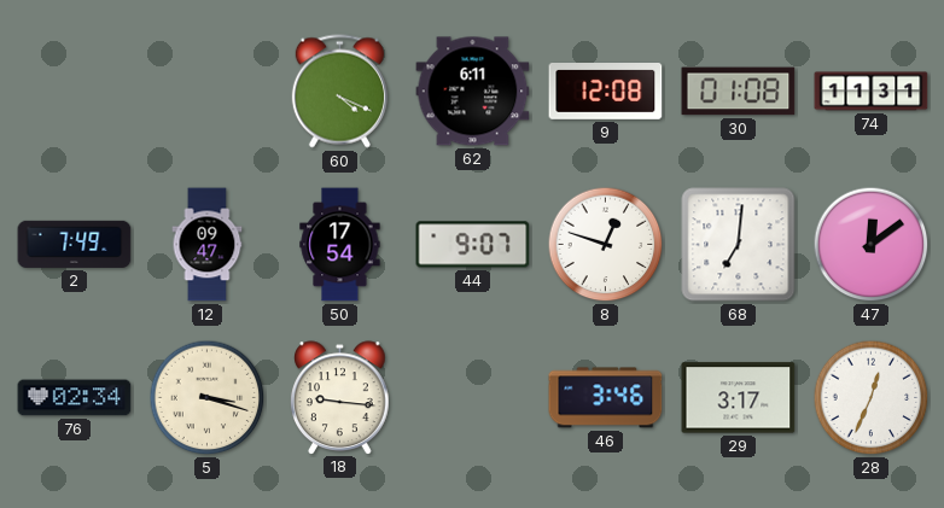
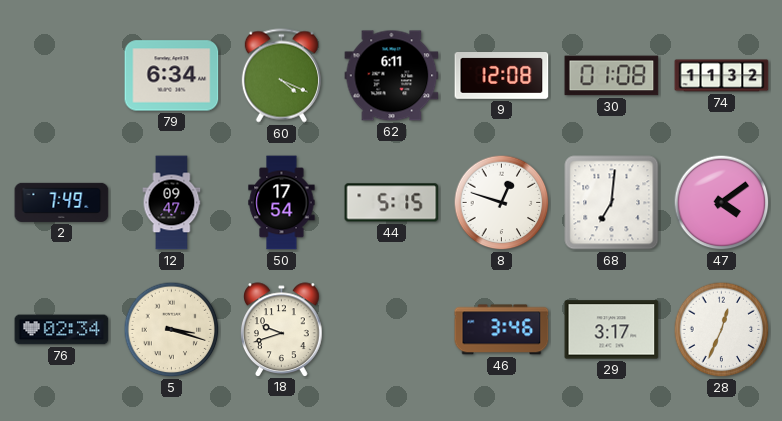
79: none -> 6:34 (172, 76)
74: 11:31 -> 11:32 (722, 76)
44: 9:07 -> 5:15 (392, 203)
47: 12:09 -> 4:09 (722, 203)
18: 9:16 -> 9:42 (282, 329)
